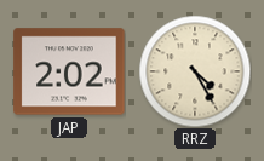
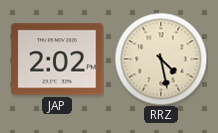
RRZ: 4:25 -> 4:28 (161, 59)
